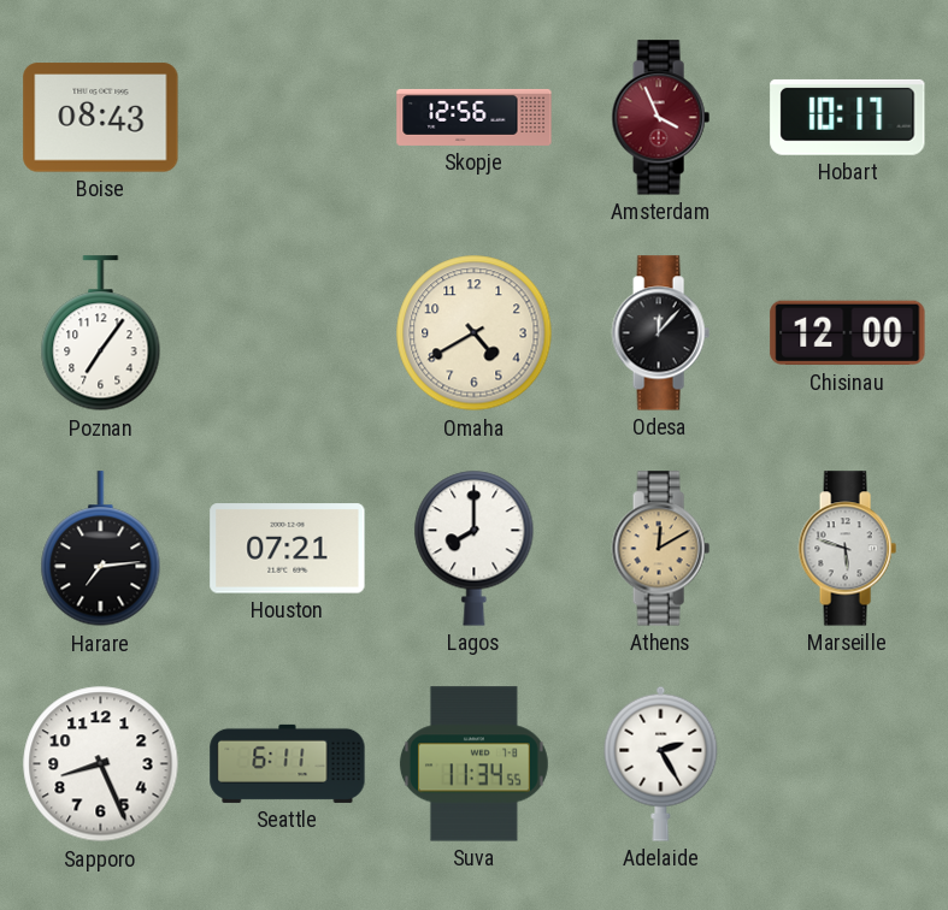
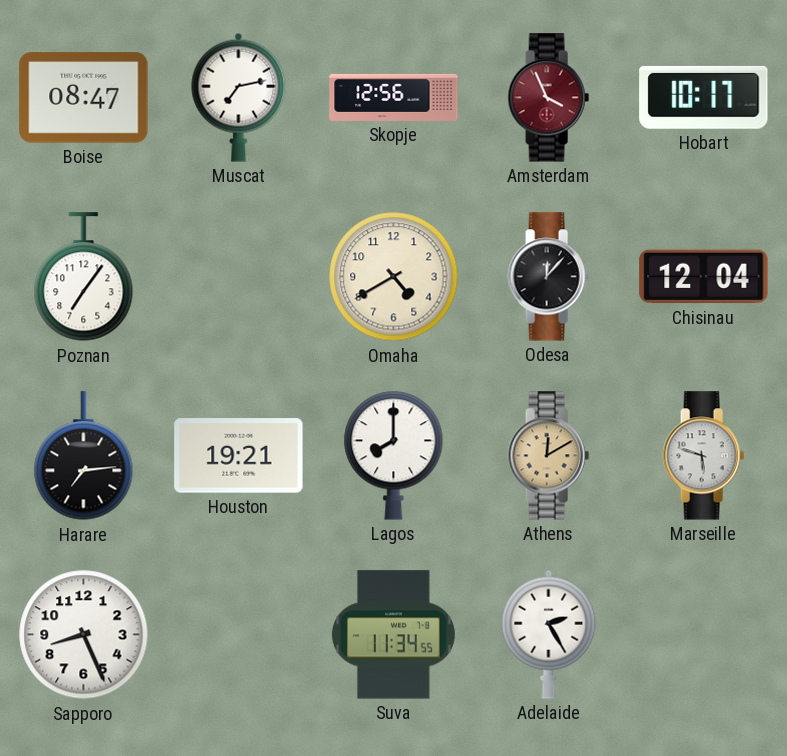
Boise: 08:43 -> 08:47 (84, 98)
Muscat: none -> 7:13 (239, 97)
Chisinau: 12:00 -> 12:04 (704, 277)
Houston: 07:21 -> 19:21 (239, 456)
Seattle: 6:11 -> none (288, 763)
